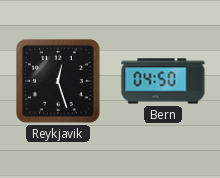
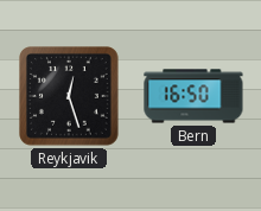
Bern: 04:50 -> 16:50 (193, 96)
